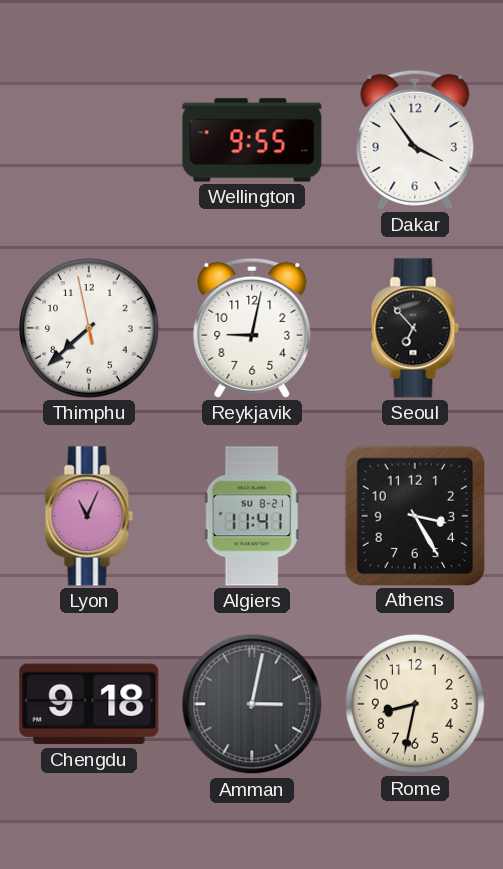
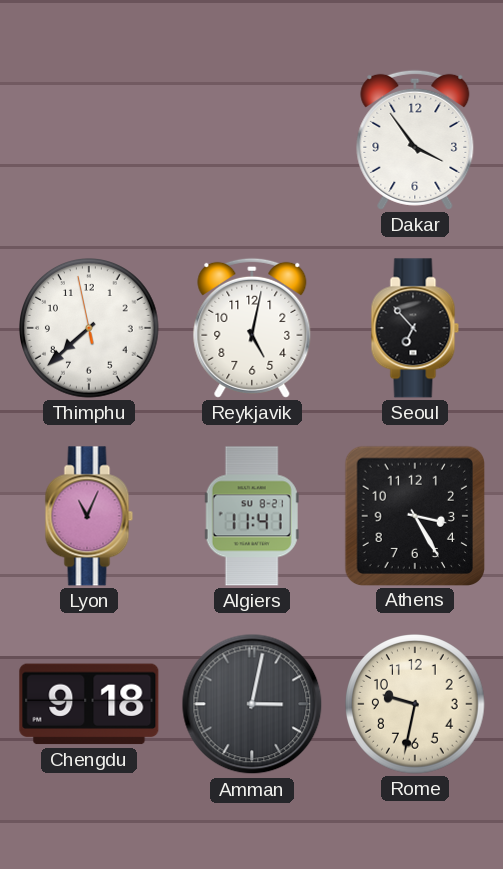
Wellington: 9:55 -> none (252, 140)
Reykjavik: 9:02 -> 5:02 (252, 328)
Rome: 8:32 -> 9:32 (415, 704)
